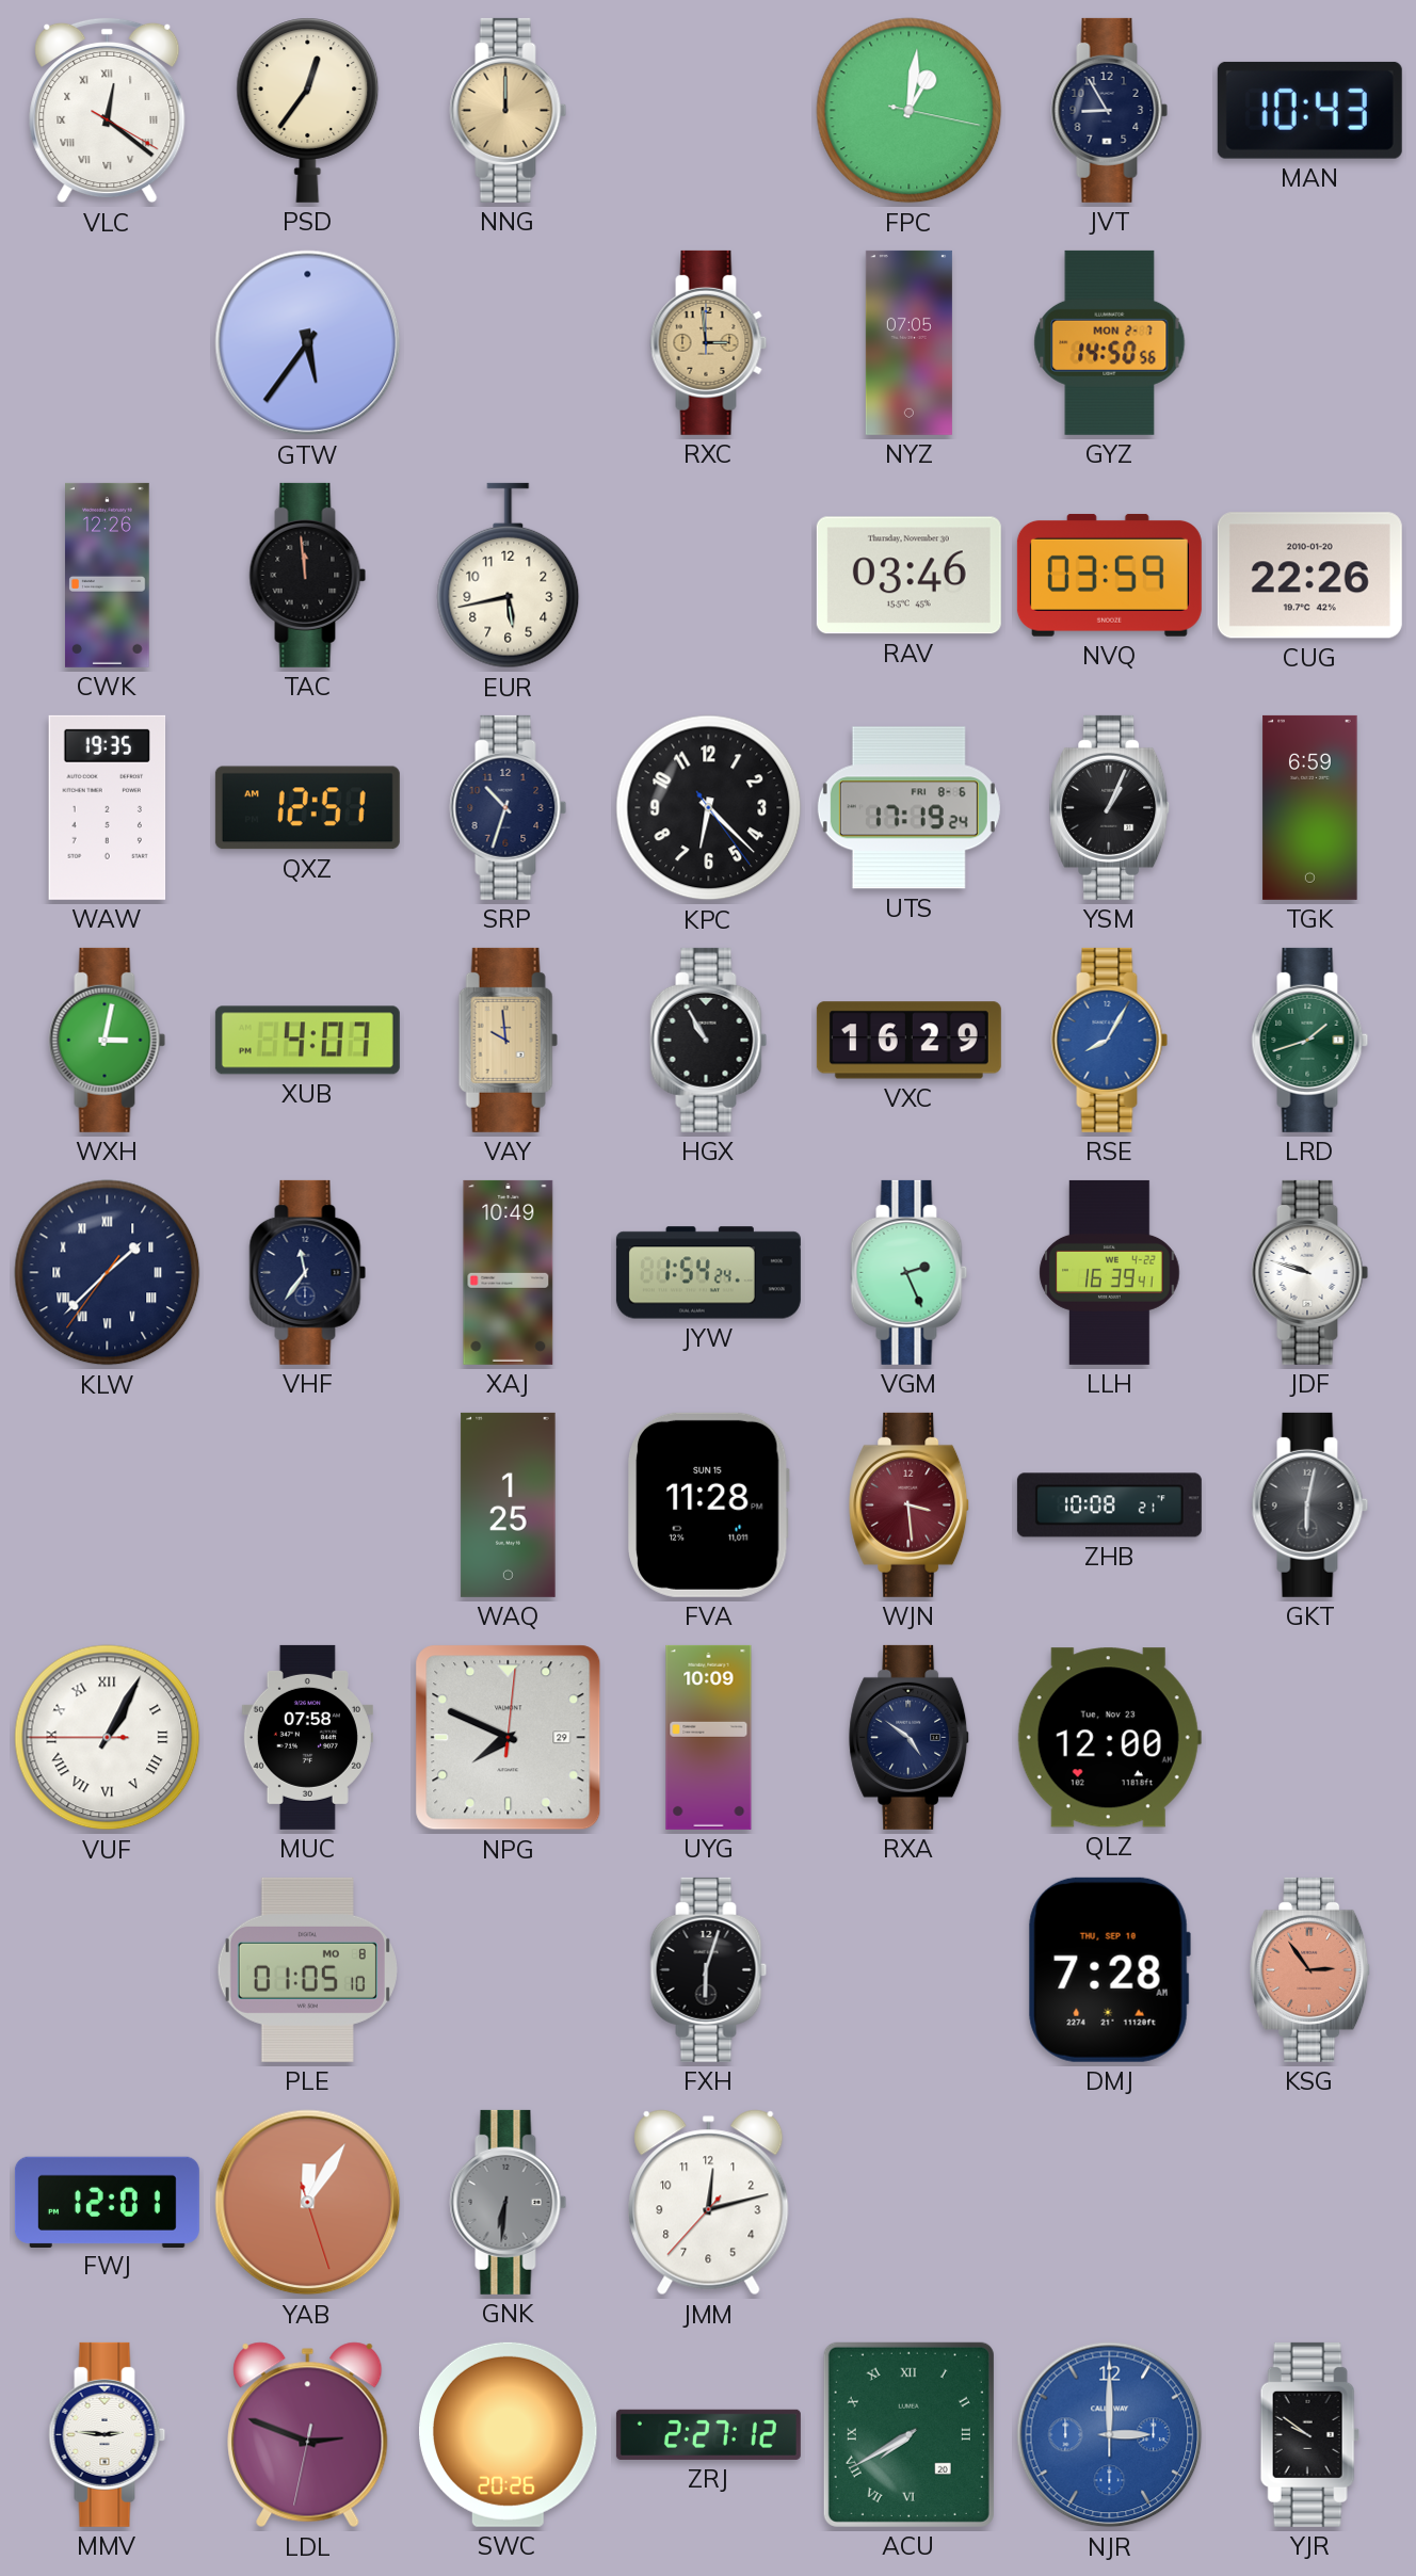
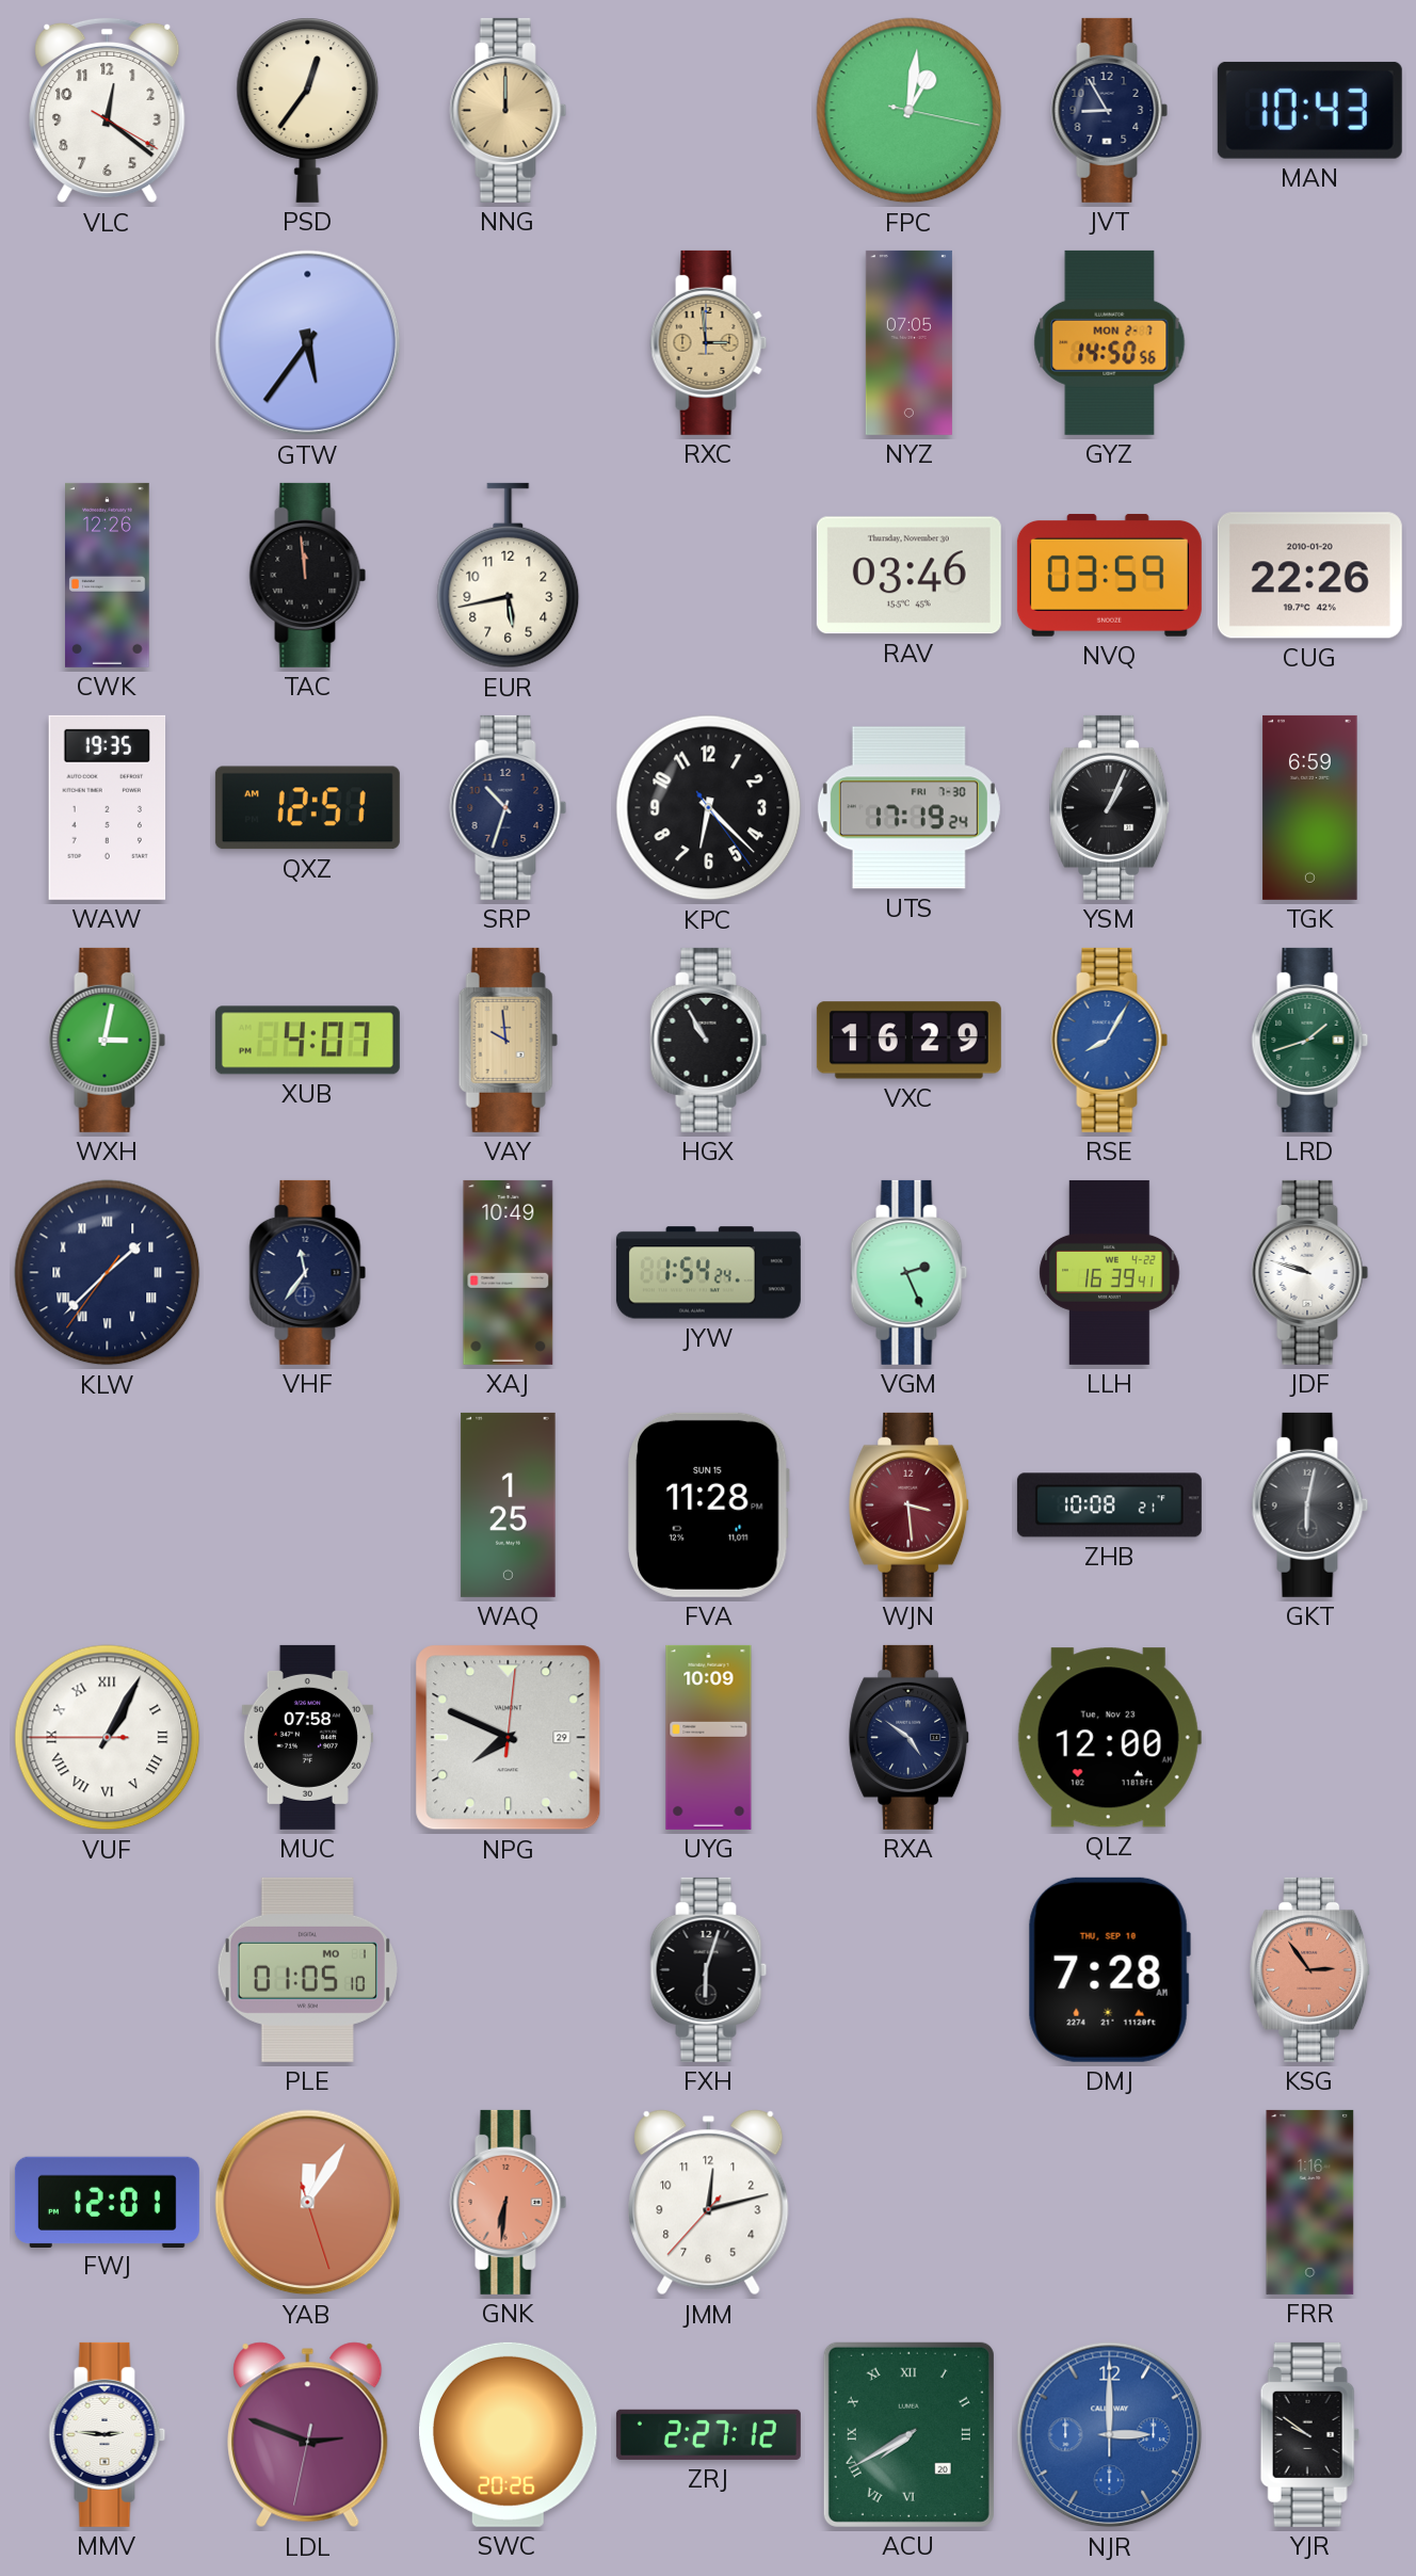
VLC numerals: Roman -> Arabic (108, 110)
UTS date: FRI 8-6 -> FRI 7-30 (908, 808)
PLE date: MO 8 -> MO 1 (307, 1969)
GNK dial: grey -> salmon (509, 2202)
FRR: none -> 1:16 (1310, 2202)
